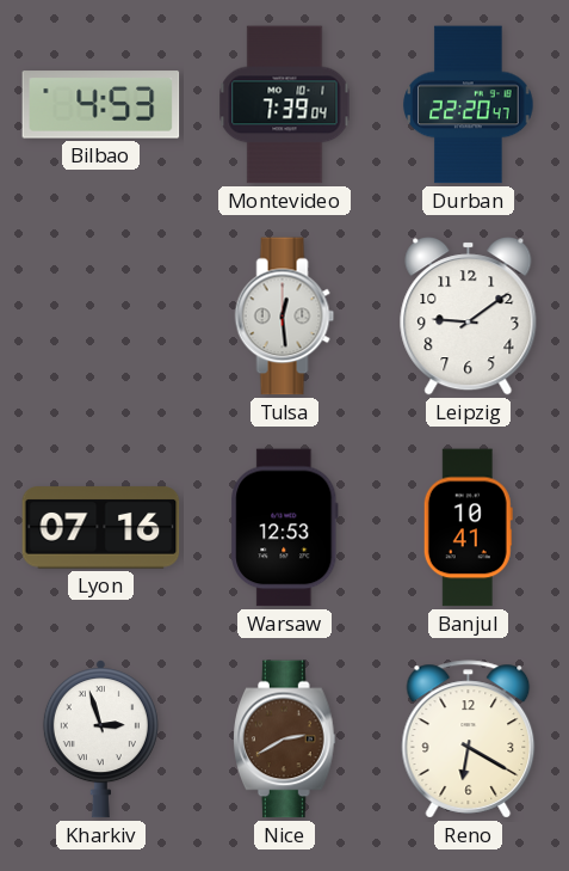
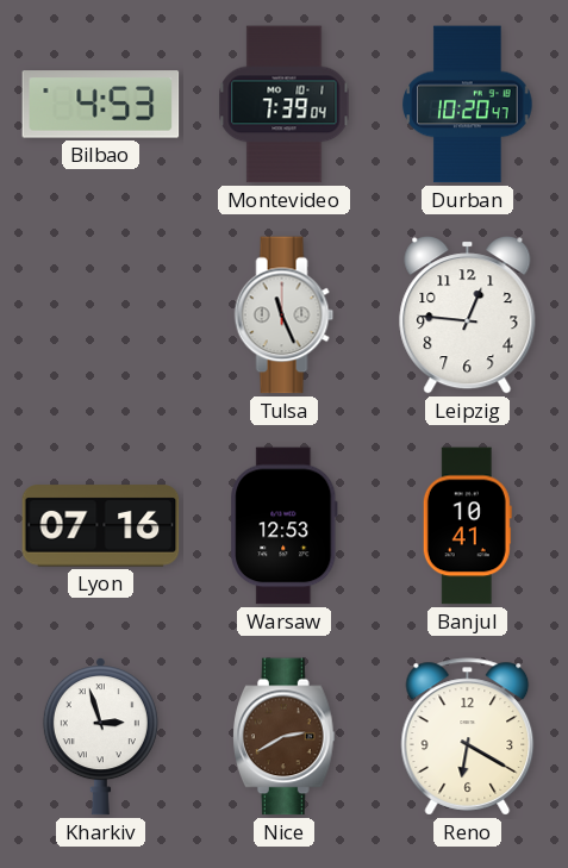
Durban: 22:20 -> 10:20 (468, 105)
Tulsa: 12:29 -> 11:26 (285, 316)
Leipzig: 9:09 -> 12:46 (468, 316)
